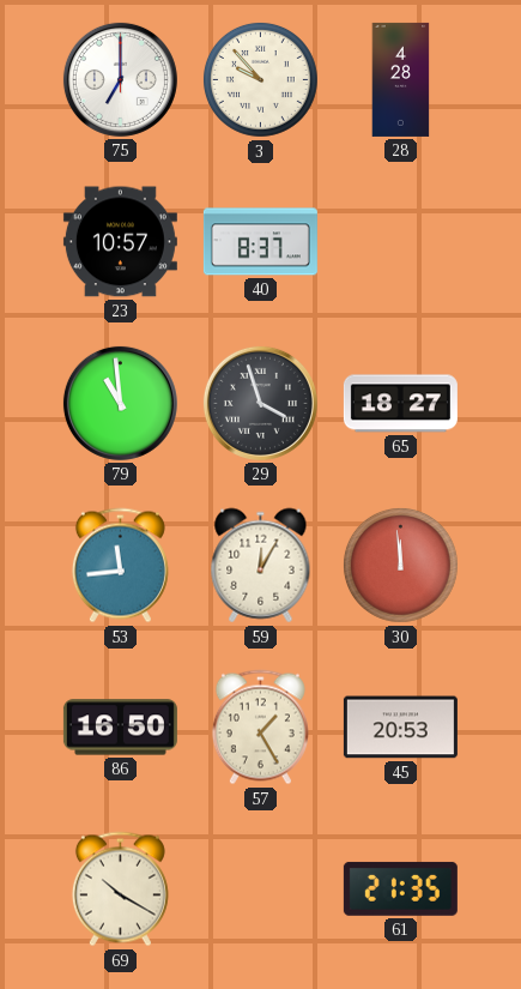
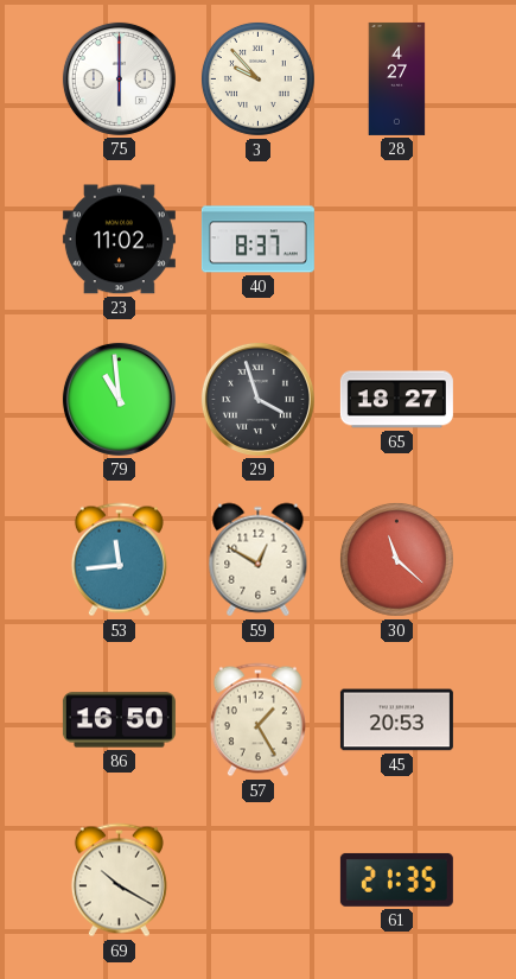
75: 7:00 -> 6:00 (119, 78)
28: 4:28 -> 4:27 (397, 78)
23: 10:57 -> 11:02 (119, 240)
59: 12:05 -> 12:50 (259, 560)
30: 11:59 -> 11:22 (396, 559)
